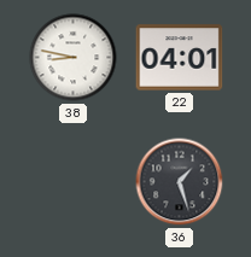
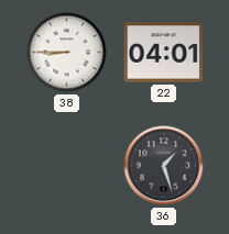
38: 8:47 -> 8:45 (67, 53)
